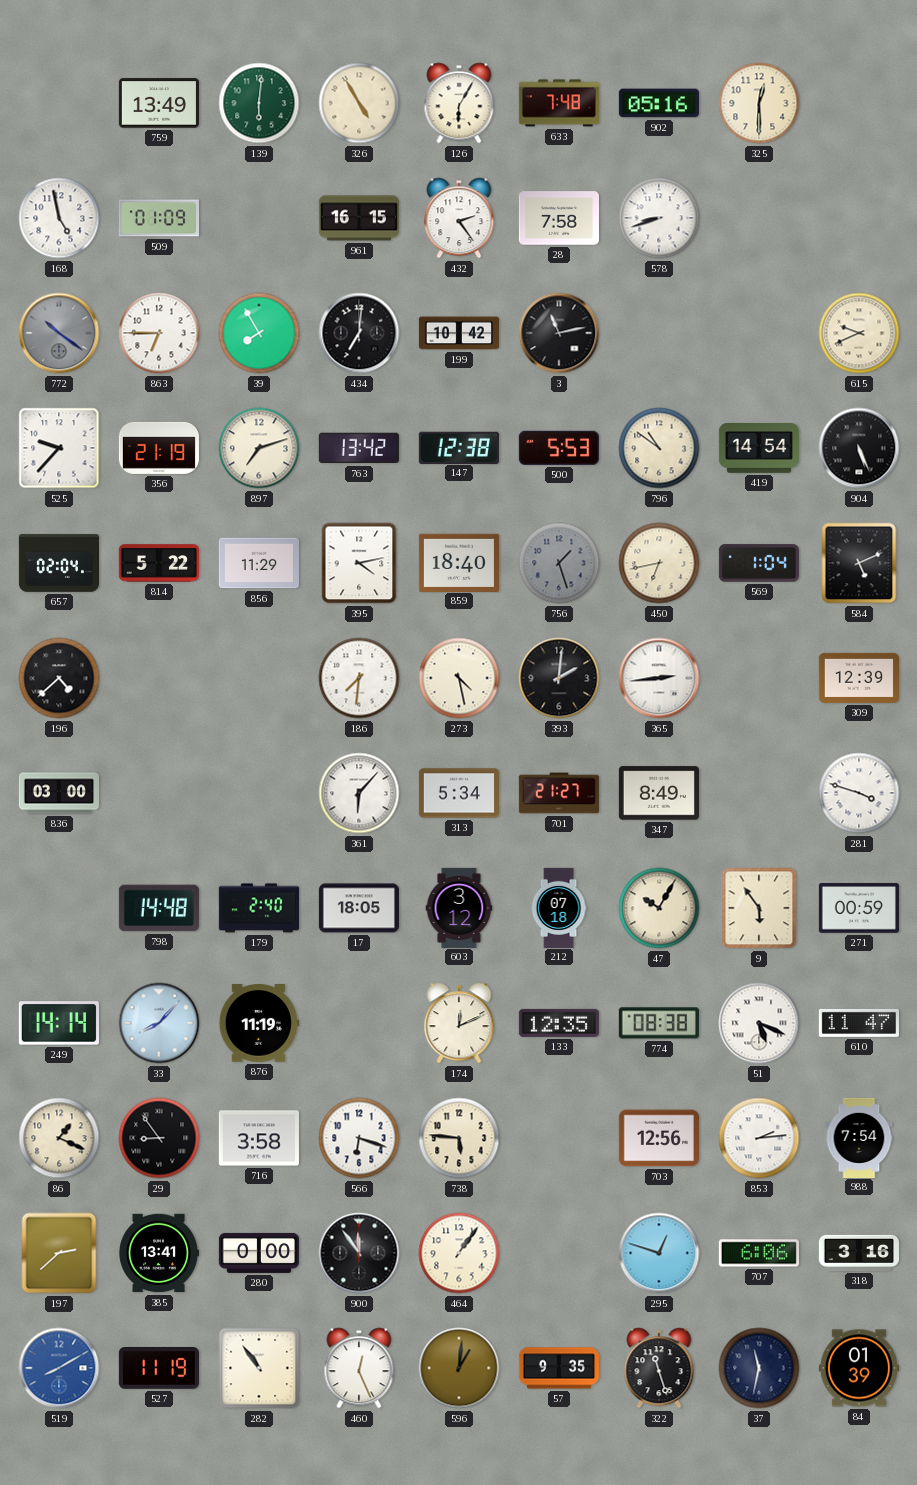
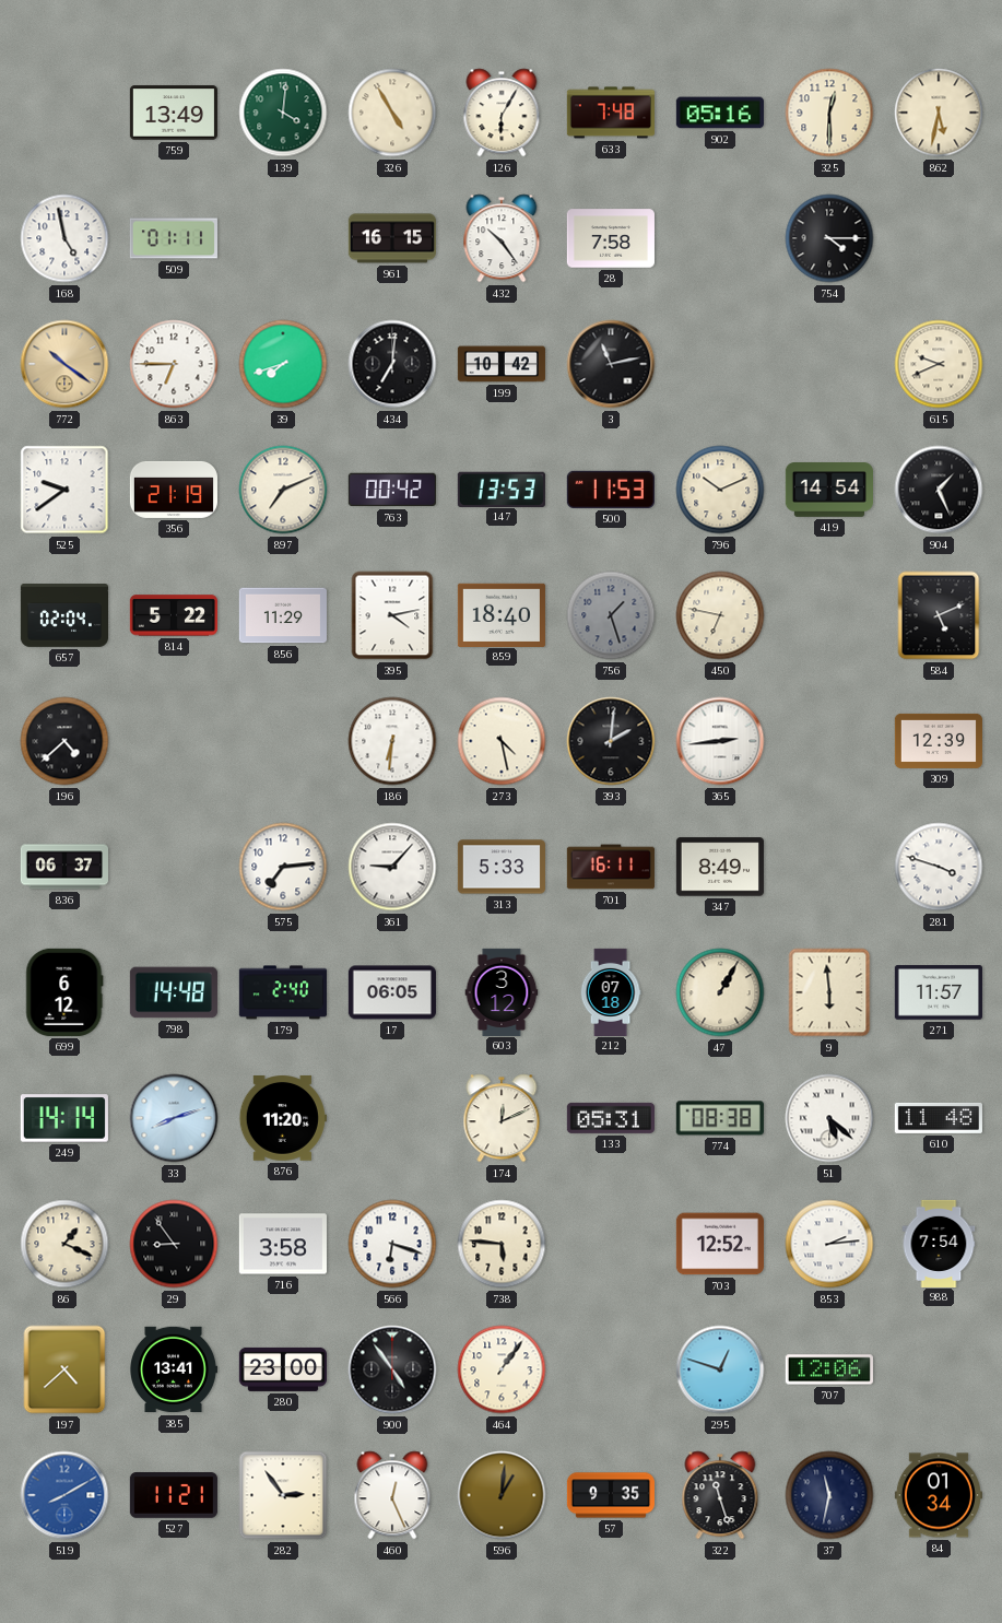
139: 6:01 -> 4:01 (283, 113)
862: none -> 5:32 (939, 113)
509: 01:09 -> 01:11 (174, 238)
432: 2:24 -> 10:24 (502, 238)
578: 8:42 -> none (659, 218)
754: none -> 4:15 (829, 238)
772 dial: grey -> champagne (64, 364)
39: 7:55 -> 7:42 (283, 364)
525: 9:37 -> 9:39 (64, 490)
897: 7:12 -> 7:11 (283, 490)
763: 13:42 -> 00:42 (392, 490)
147: 12:38 -> 13:53 (502, 489)
500: 5:53 -> 11:53 (611, 490)
796: 10:51 -> 10:11 (720, 490)
904: 5:26 -> 1:26 (939, 490)
450: 6:43 -> 6:47 (720, 615)
569: 1:04 -> none (759, 563)
186: 7:31 -> 6:31 (392, 741)
836: 03:00 -> 06:37 (63, 867)
575: none -> 7:14 (283, 867)
361: 6:07 -> 9:07 (392, 867)
313: 5:34 -> 5:33 (502, 867)
701: 21:27 -> 16:11 (611, 867)
699: none -> 6:12 (64, 992)
17: 18:05 -> 06:05 (392, 992)
47: 10:05 -> 1:05 (720, 992)
9: 5:54 -> 5:59 (829, 992)
271: 00:59 -> 11:57 (939, 992)
33: 8:07 -> 8:12 (174, 1118)
876: 11:19 -> 11:20 (283, 1119)
133: 12:35 -> 05:31 (611, 1118)
51: 5:19 -> 5:22 (829, 1118)
610: 11:47 -> 11:48 (939, 1118)
703: 12:56 -> 12:52 (720, 1244)
197: 2:38 -> 4:38 (64, 1369)
280: 0:00 -> 23:00 (283, 1369)
900: 11:54 -> 4:54 (392, 1369)
707: 6:06 -> 12:06 (829, 1369)
318: 3:16 -> none (859, 1253)
527: 11:19 -> 11:21 (174, 1495)
282: 10:54 -> 2:54 (283, 1495)
84: 01:39 -> 01:34 (939, 1495)
